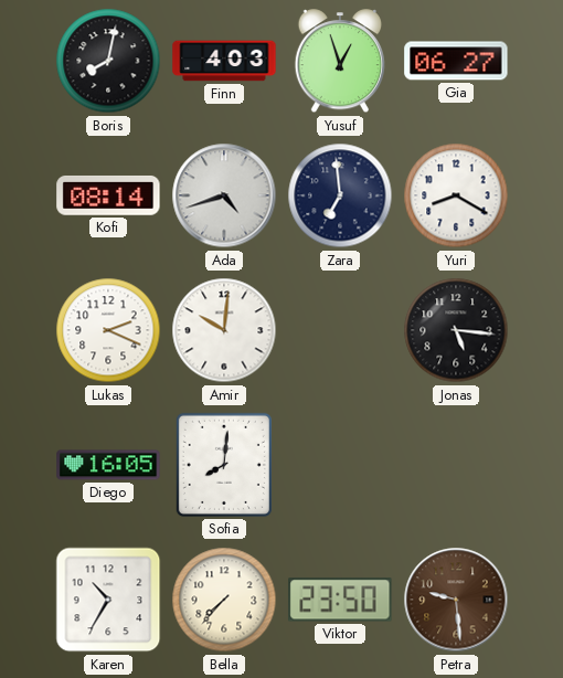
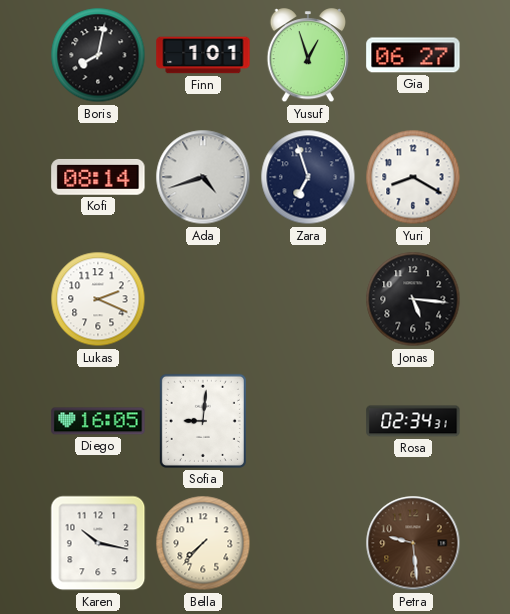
Finn: 4:03 -> 1:01 (203, 55)
Zara: 6:59 -> 6:57 (308, 177)
Amir: 10:01 -> none (224, 330)
Sofia: 8:01 -> 9:01 (203, 421)
Rosa: none -> 02:34 (413, 421)
Karen: 10:35 -> 10:17 (98, 543)
Viktor: 23:50 -> none (340, 600)
